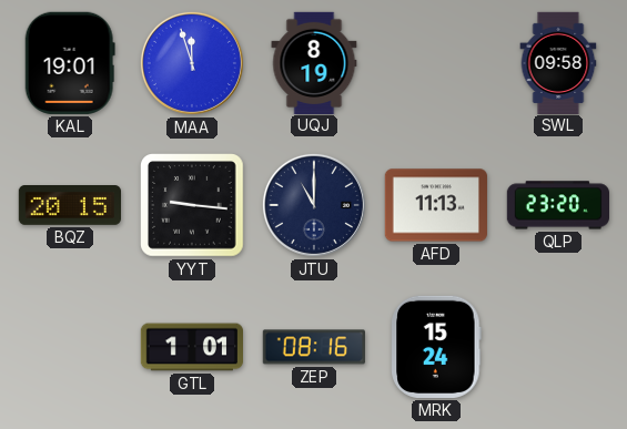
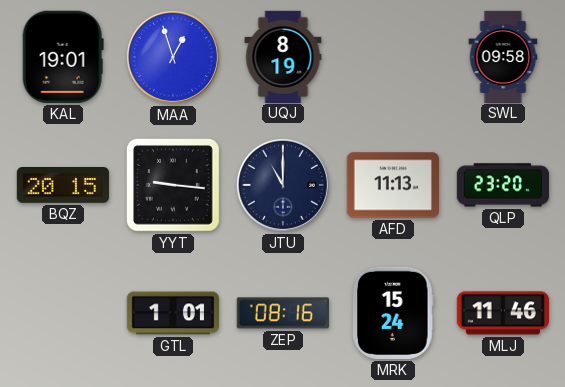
MAA: 11:57 -> 12:57 (173, 57)
MLJ: none -> 11:46 (502, 313)
